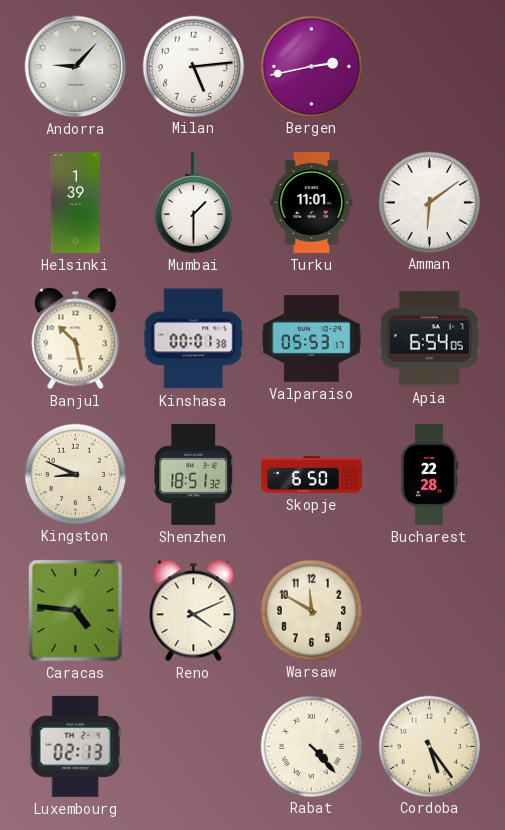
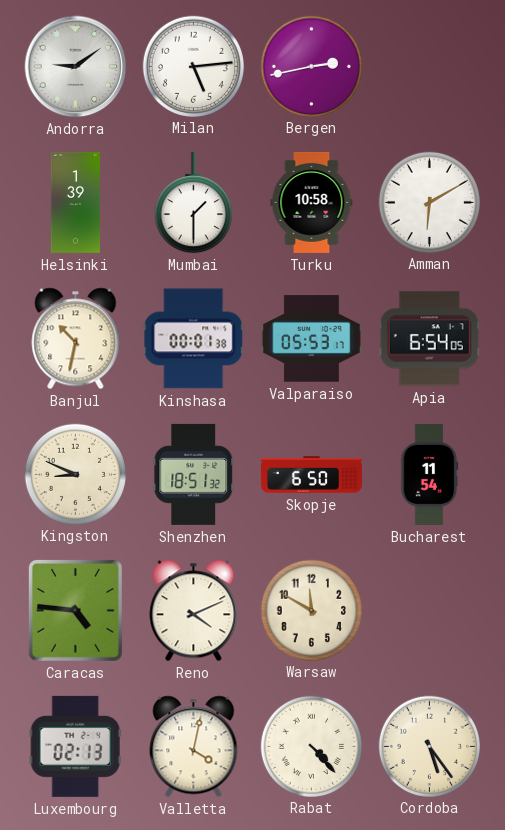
Andorra: 9:07 -> 9:09 (76, 67)
Turku: 11:01 -> 10:58 (312, 202)
Amman: 6:09 -> 6:10 (429, 202)
Banjul: 10:28 -> 10:32 (76, 339)
Bucharest: 22:28 -> 11:54 (429, 474)
Valletta: none -> 4:02 (194, 747)
